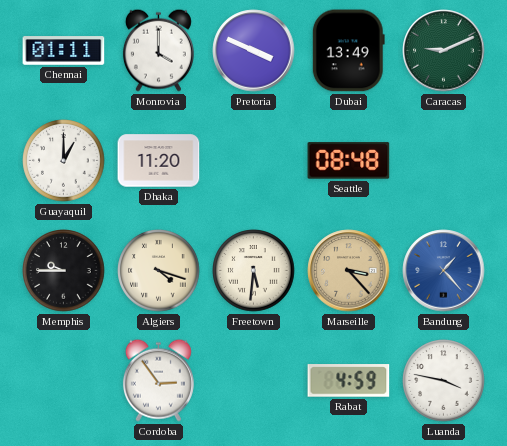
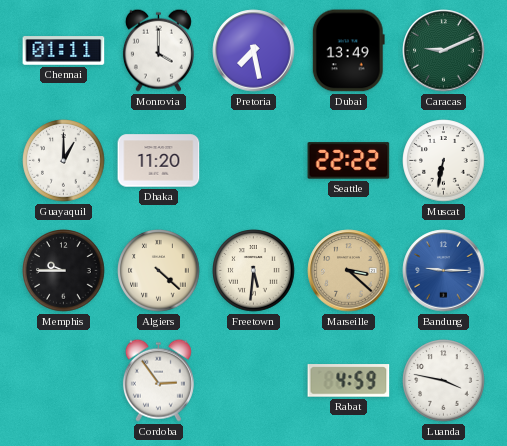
Pretoria: 3:49 -> 7:28 (254, 51)
Seattle: 08:48 -> 22:22 (349, 161)
Muscat: none -> 6:32 (444, 161)
Algiers: 4:18 -> 4:22 (159, 271)
Marseille: 3:23 -> 3:22 (349, 271)
Bandung: 1:23 -> 9:15 (444, 271)
